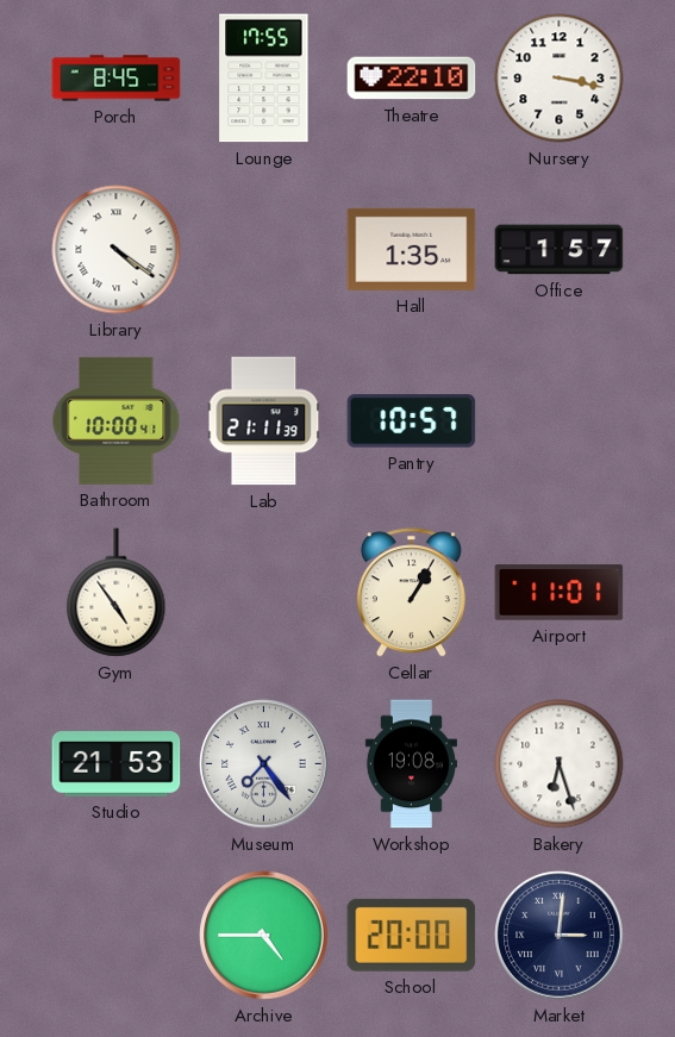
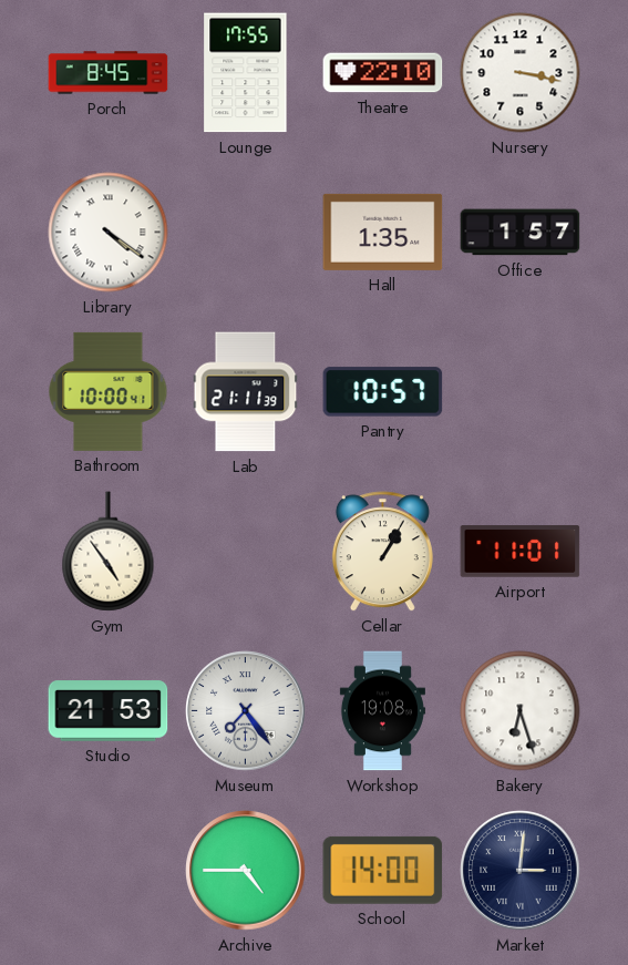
School: 20:00 -> 14:00 (383, 870)
